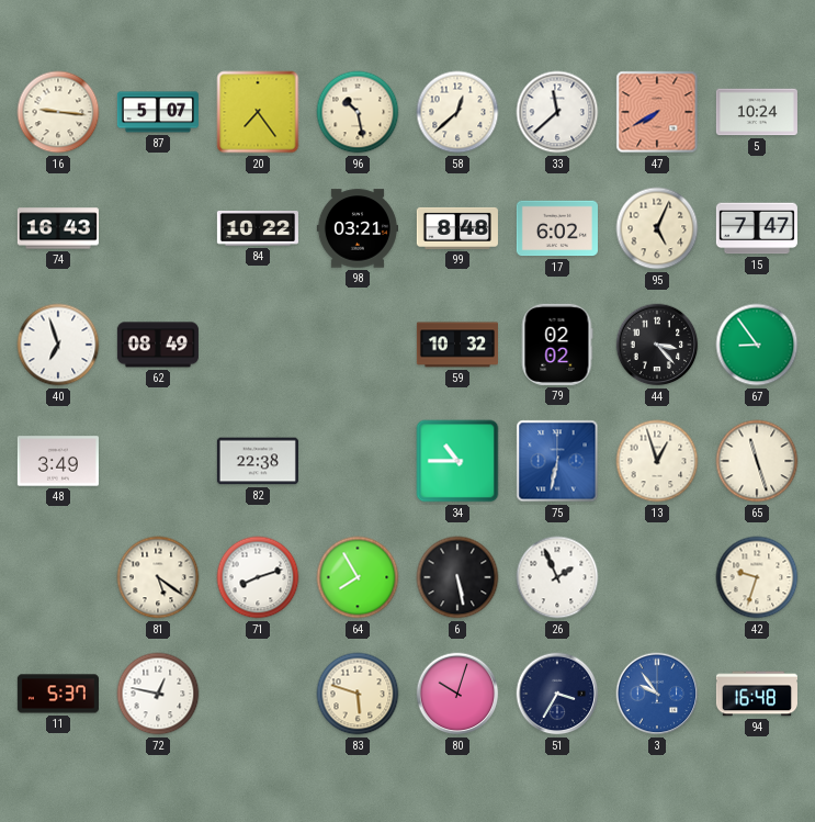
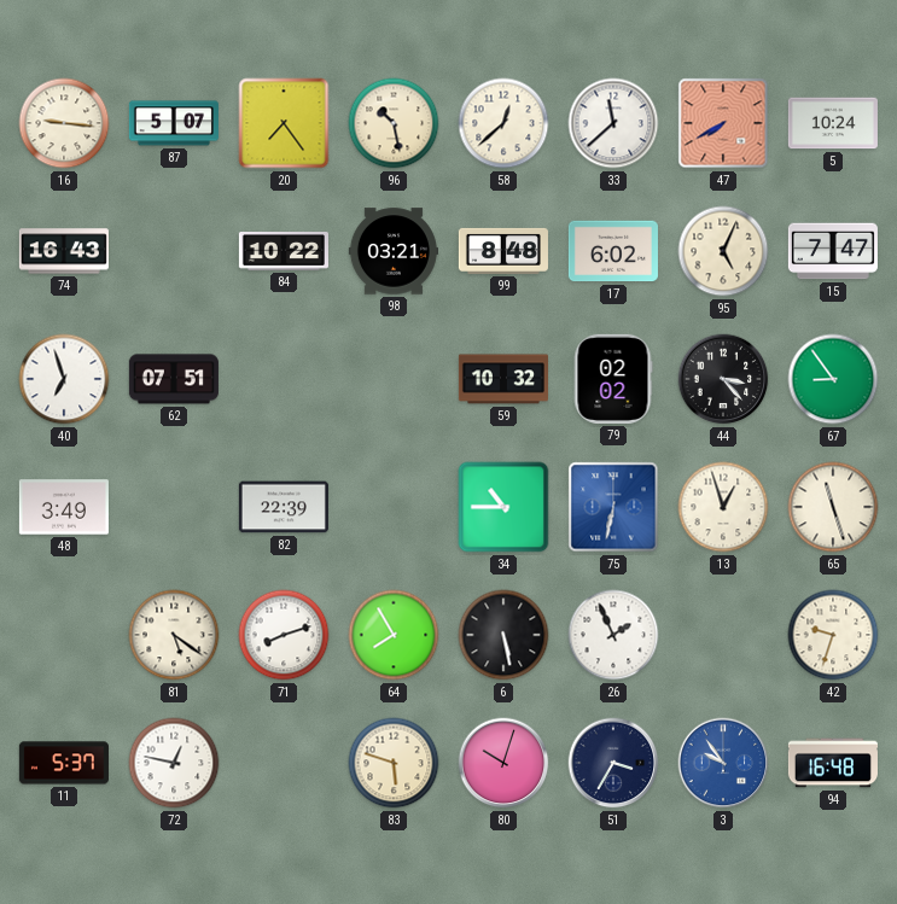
62: 08:49 -> 07:51 (174, 379)
82: 22:38 -> 22:39 (284, 507)
